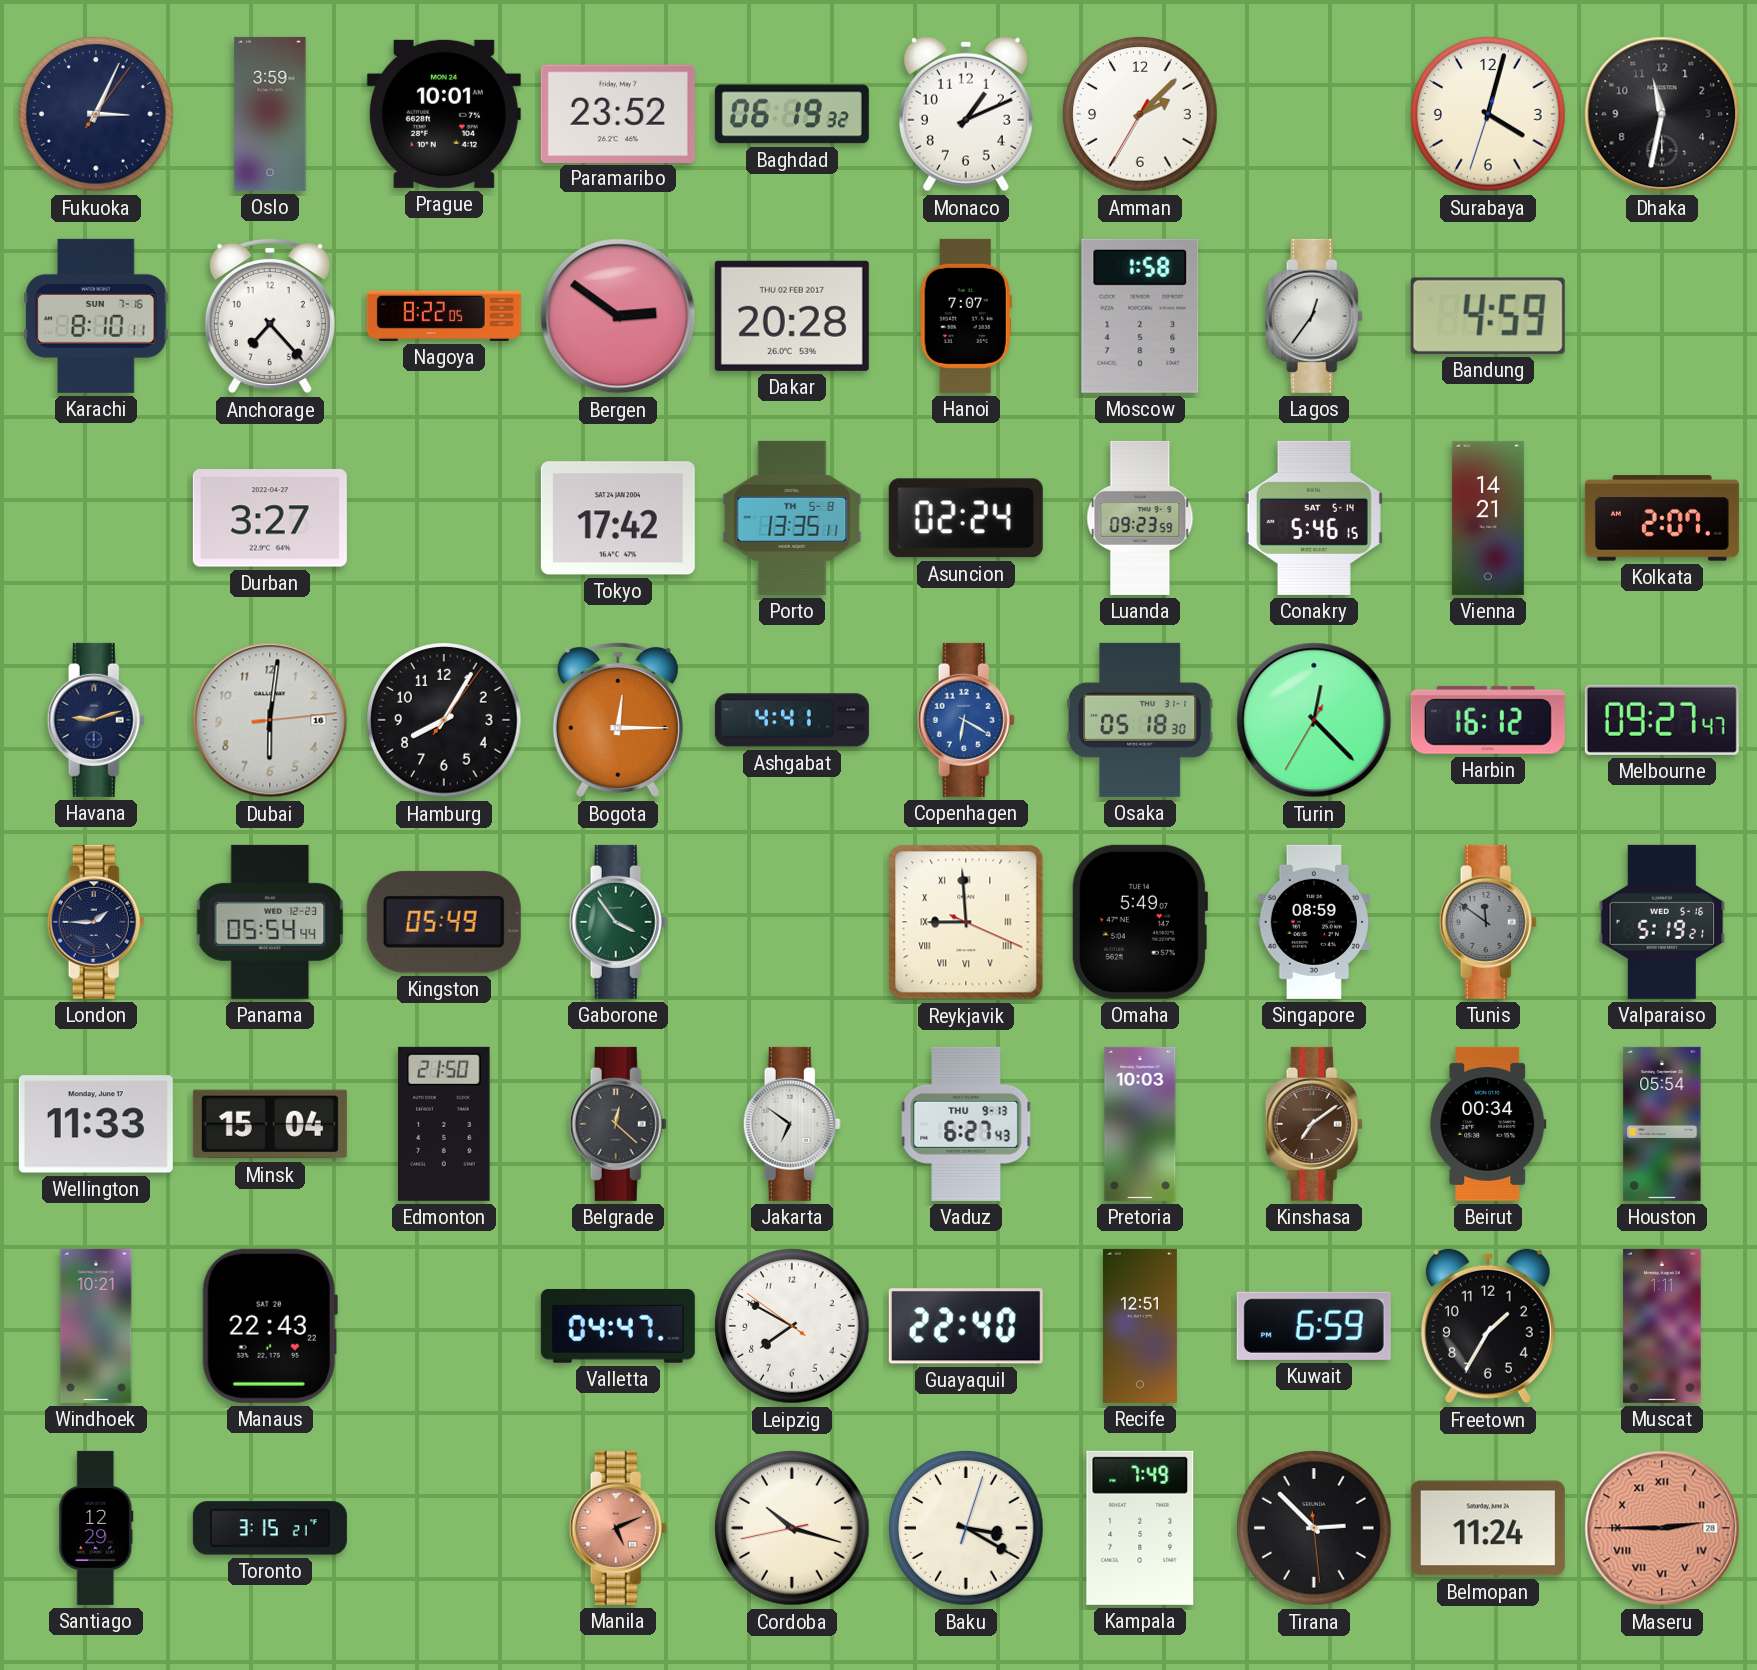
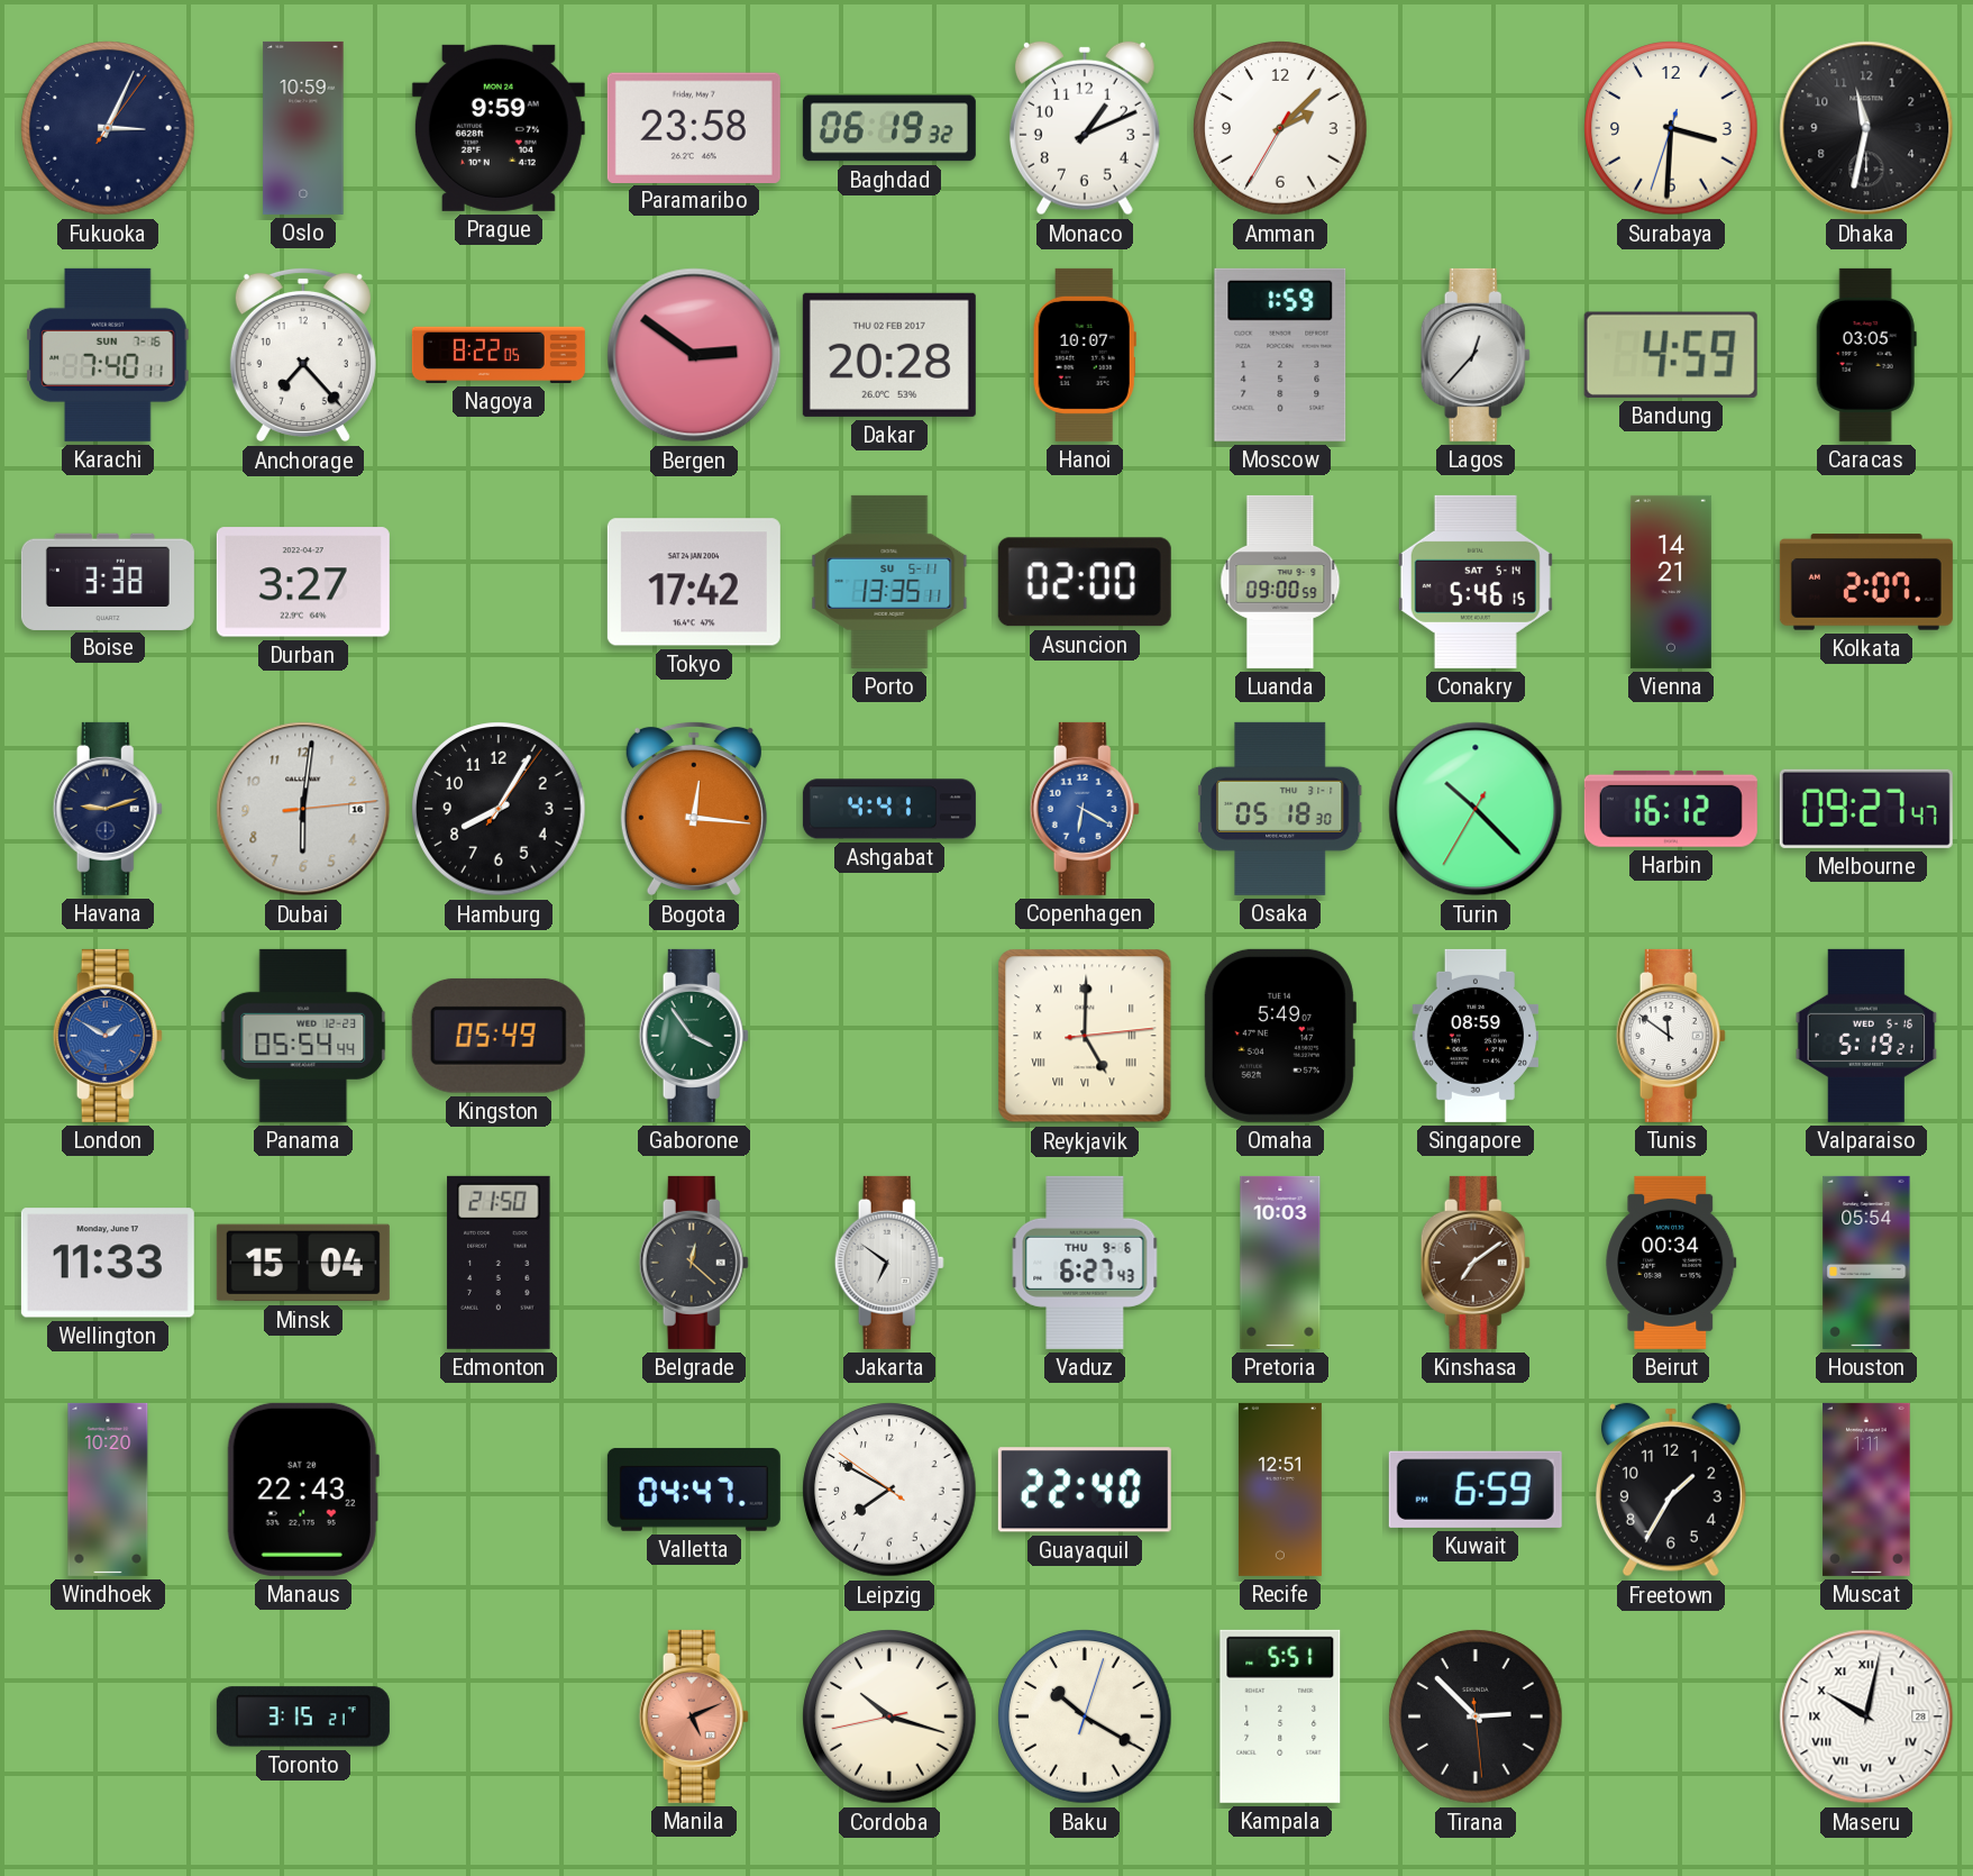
Oslo: 3:59 -> 10:59 (303, 128)
Prague: 10:01 -> 9:59 (499, 128)
Paramaribo: 23:52 -> 23:58 (694, 127)
Surabaya: 4:02 -> 3:30 (1671, 128)
Karachi: 8:10 -> 7:40 (108, 355)
Hanoi: 7:07 -> 10:07 (1085, 355)
Moscow: 1:58 -> 1:59 (1280, 355)
Lagos: 12:36 -> 12:37 (1476, 355)
Caracas: none -> 03:05 (1866, 355)
Boise: none -> 3:38 (108, 581)
Porto date: TH 5-8 -> SU 5-11 (889, 582)
Asuncion: 02:24 -> 02:00 (1085, 582)
Luanda: 09:23 -> 09:00 (1280, 582)
Bogota: 12:15 -> 12:16 (694, 809)
Turin: 12:22 -> 10:22 (1476, 809)
London: 1:45 -> 1:50 (108, 1036)
London dial: navy -> blue (108, 1036)
Reykjavik: 8:59 -> 5:00 (1085, 1036)
Tunis dial: grey -> white (1671, 1036)
Vaduz date: THU 9-13 -> THU 9-6 (1085, 1263)
Windhoek: 10:21 -> 10:20 (108, 1490)
Santiago: 12:29 -> none (96, 1528)
Baku: 3:20 -> 10:20 (1085, 1716)
Kampala: 7:49 -> 5:51 (1280, 1716)
Belmopan: 11:24 -> none (1488, 1528)
Maseru: 2:45 -> 10:02 (1866, 1716)
Maseru dial: salmon -> white (1866, 1716)
